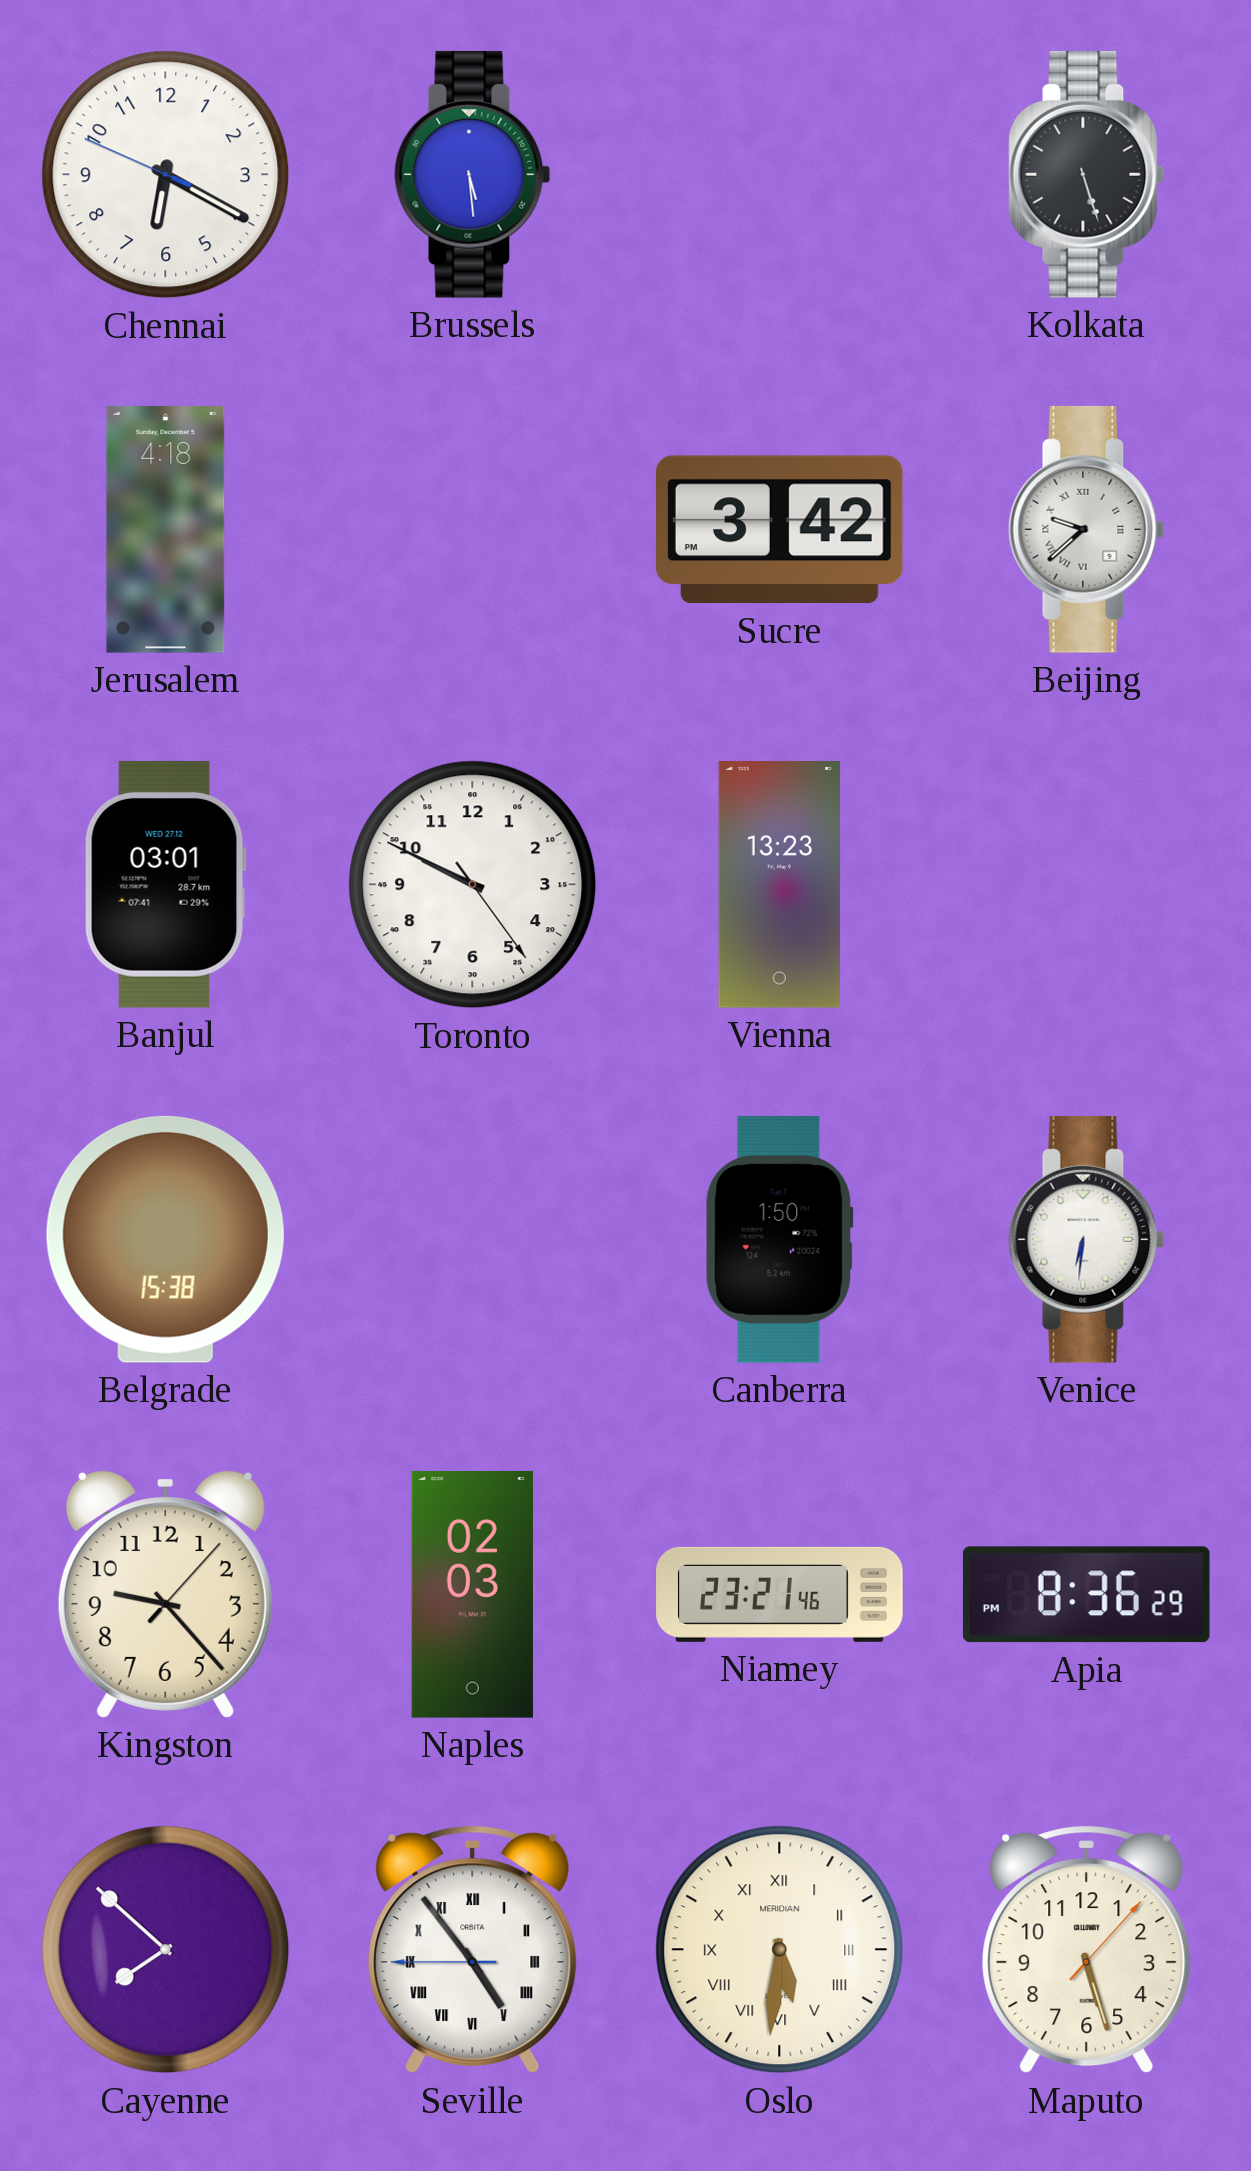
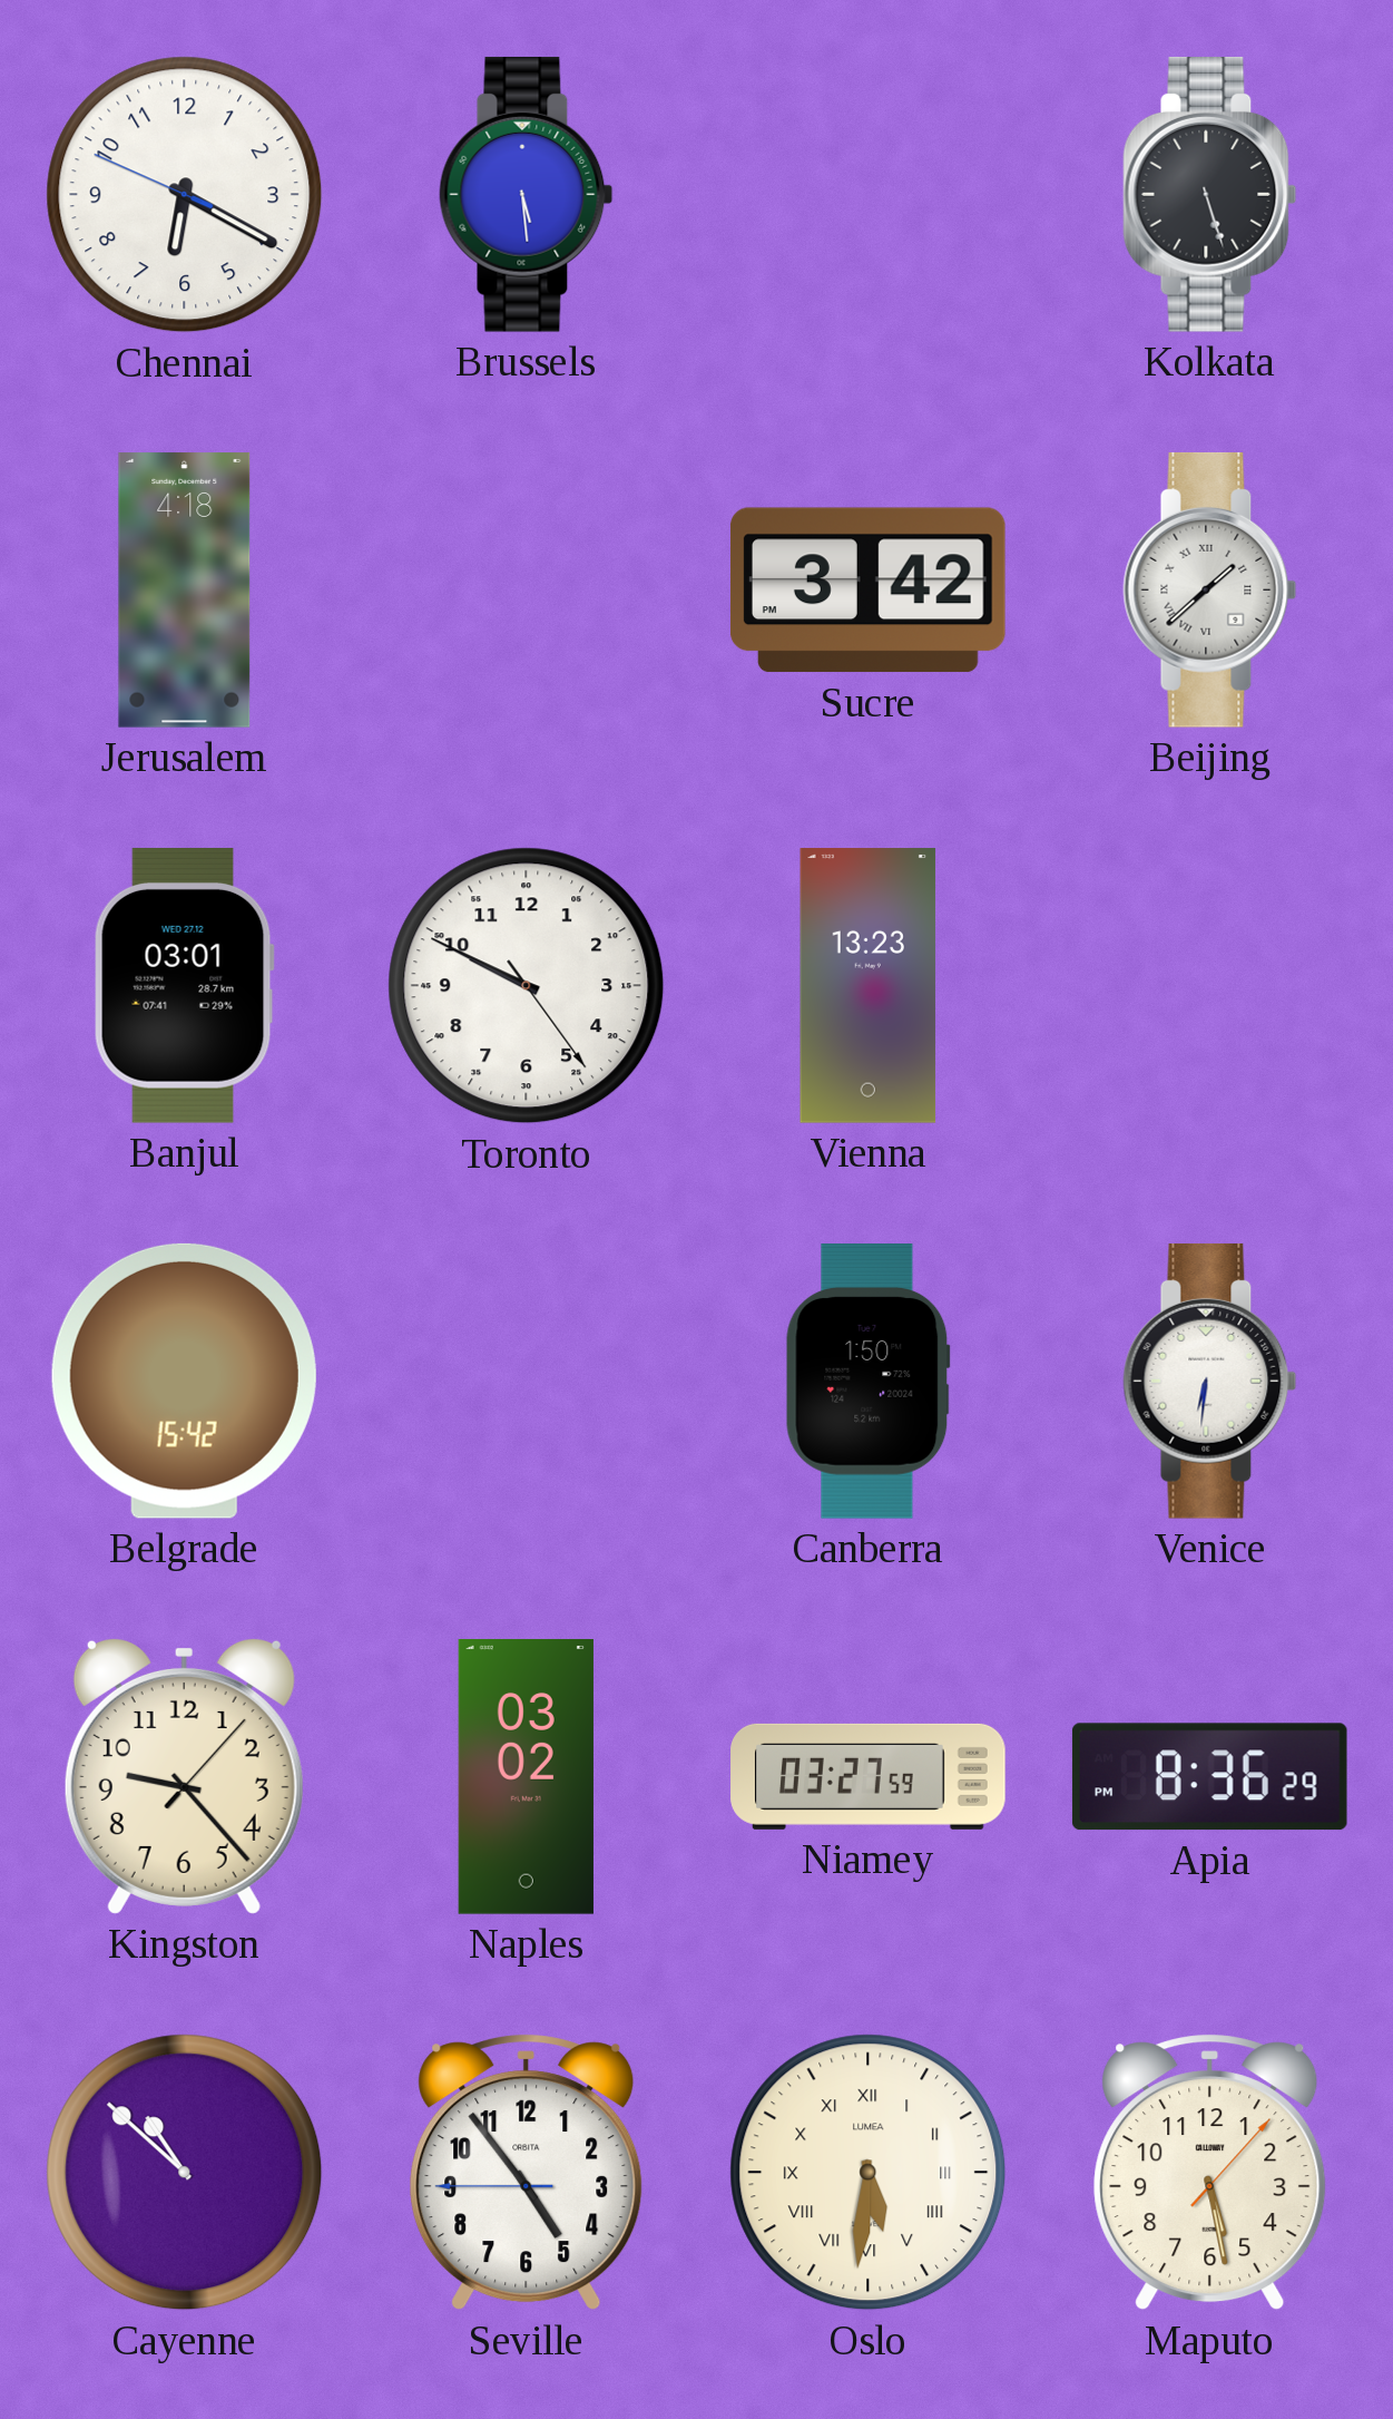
Beijing: 9:38 -> 1:38 (1210, 589)
Belgrade: 15:38 -> 15:42 (184, 1381)
Naples: 02:03 -> 03:02 (526, 1777)
Niamey: 23:21 -> 03:27 (869, 1776)
Cayenne: 7:52 -> 10:52 (185, 2173)
Seville numerals: Roman -> Arabic (527, 2173)
Oslo brand: MERIDIAN -> LUMEA (869, 2173)
Maputo: 5:27 -> 5:28 (1210, 2173)
